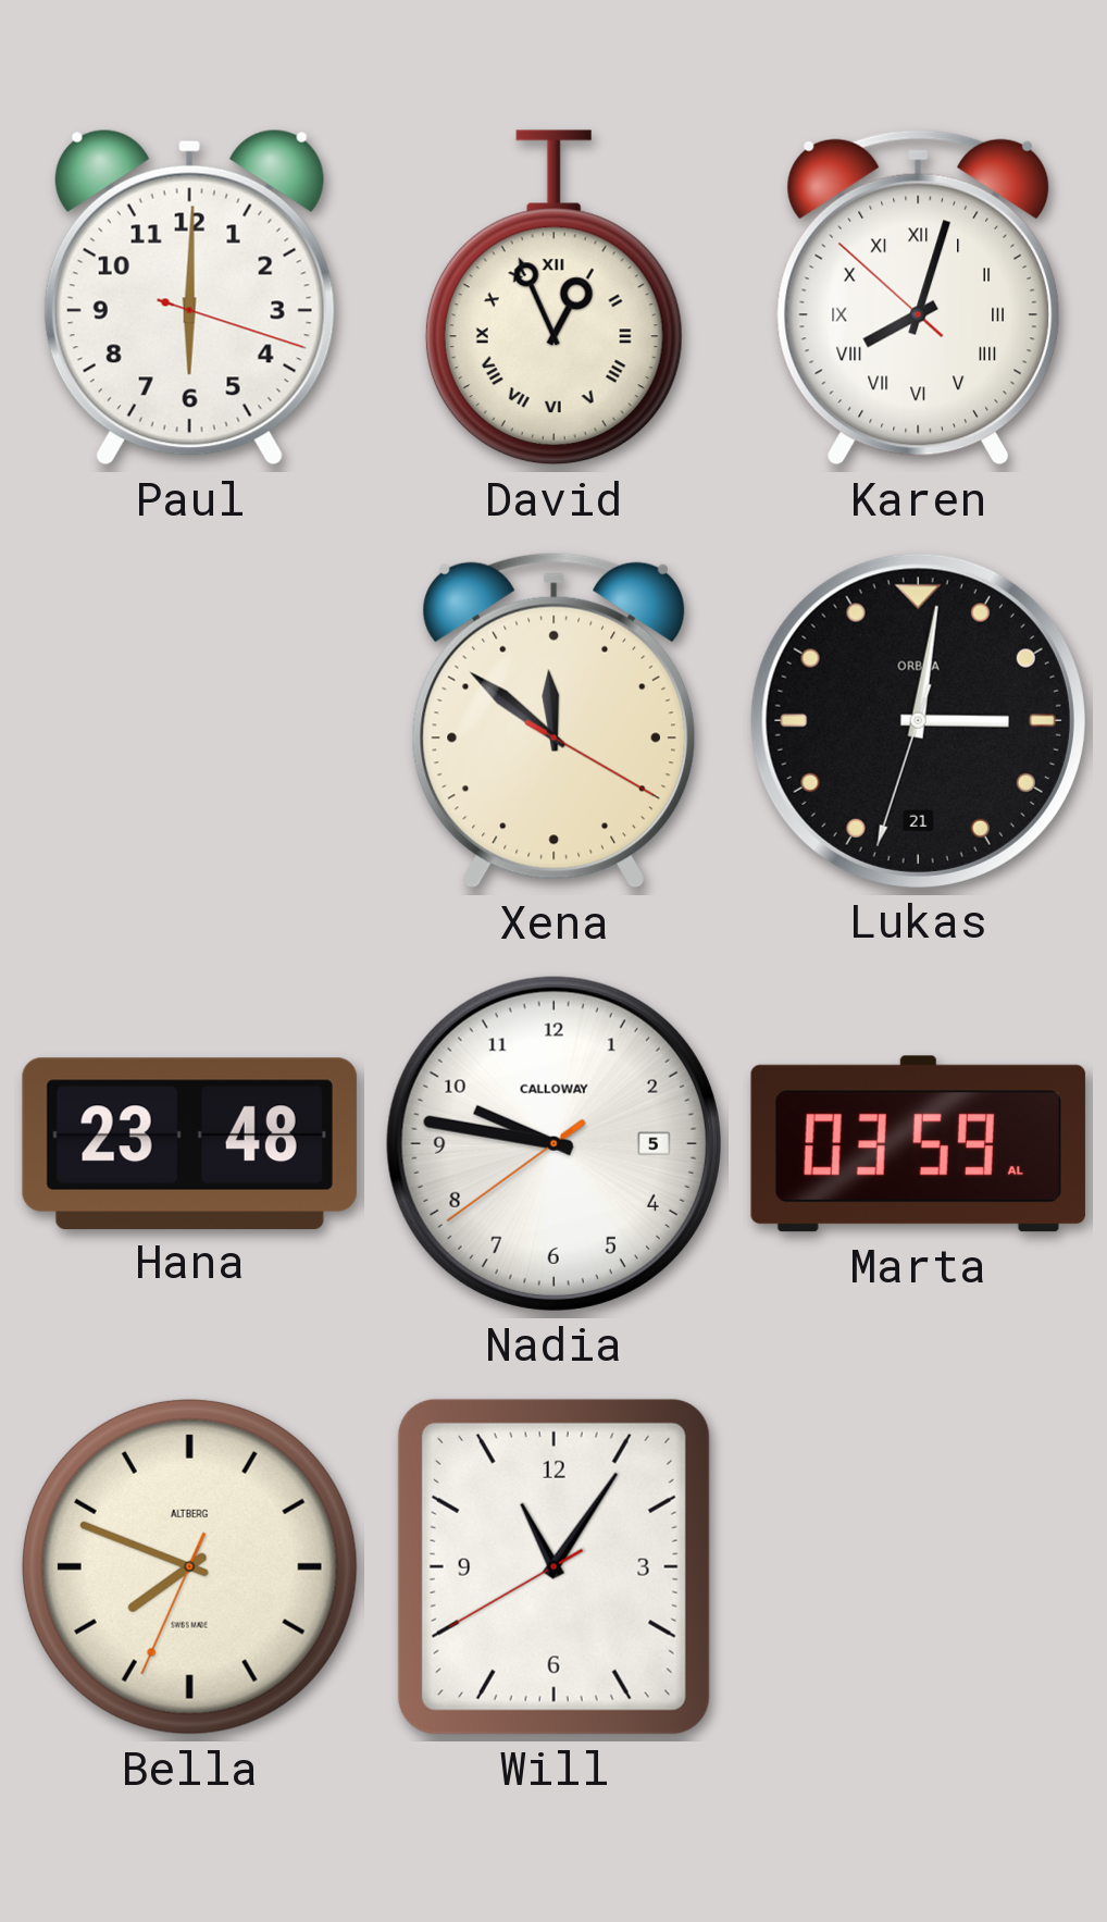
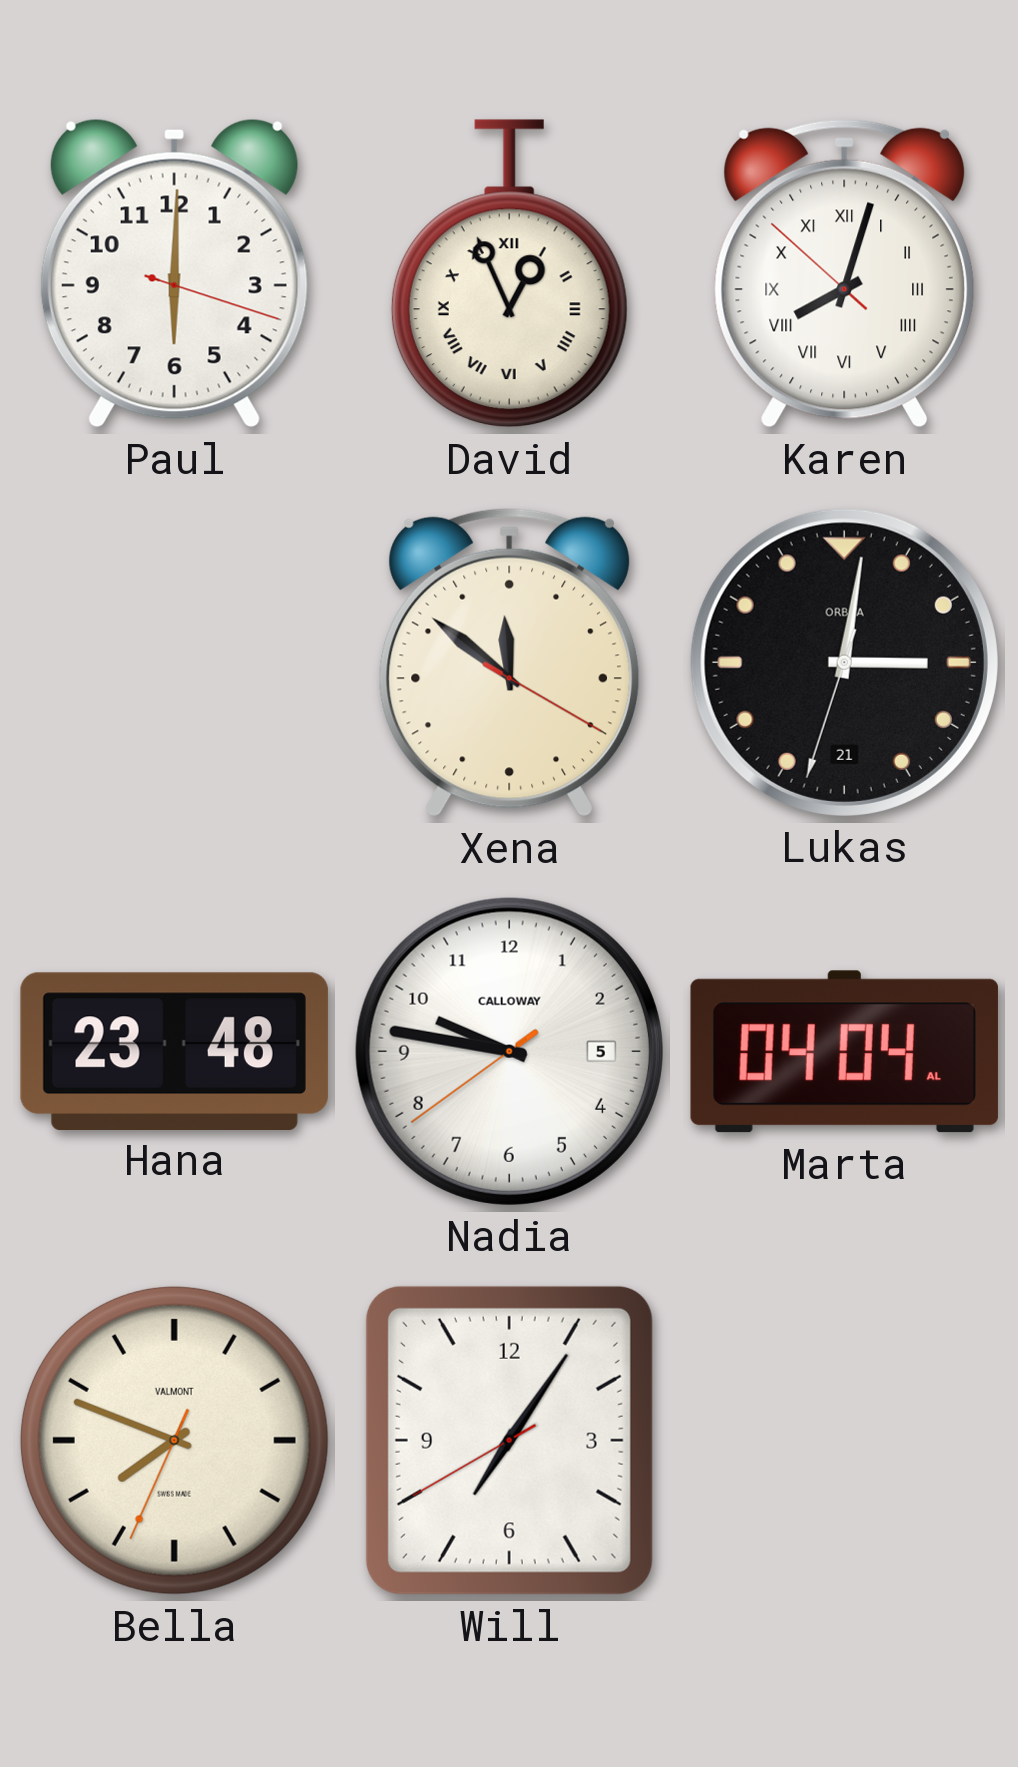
Marta: 03:59 -> 04:04 (844, 1052)
Bella brand: ALTBERG -> VALMONT (174, 1440)
Will: 11:05 -> 7:05 (509, 1440)
